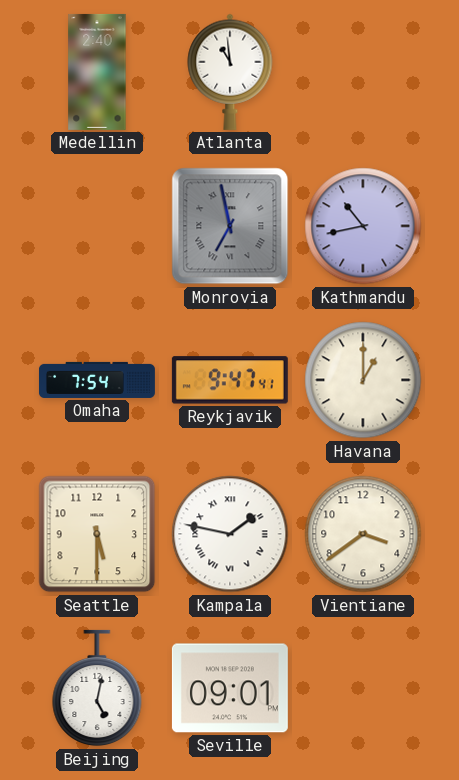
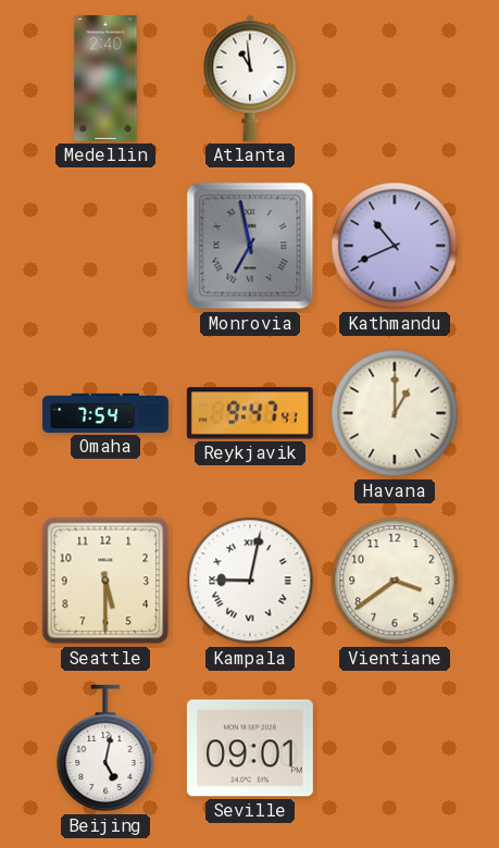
Kathmandu: 10:43 -> 10:41 (395, 246)
Kampala: 1:47 -> 9:02 (250, 581)
